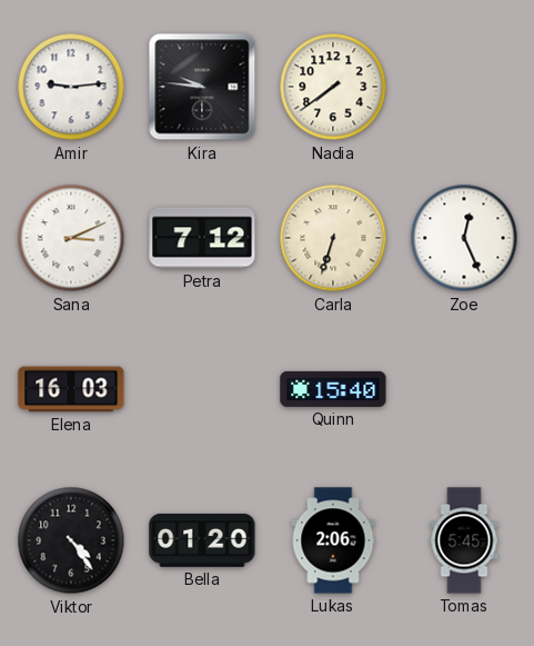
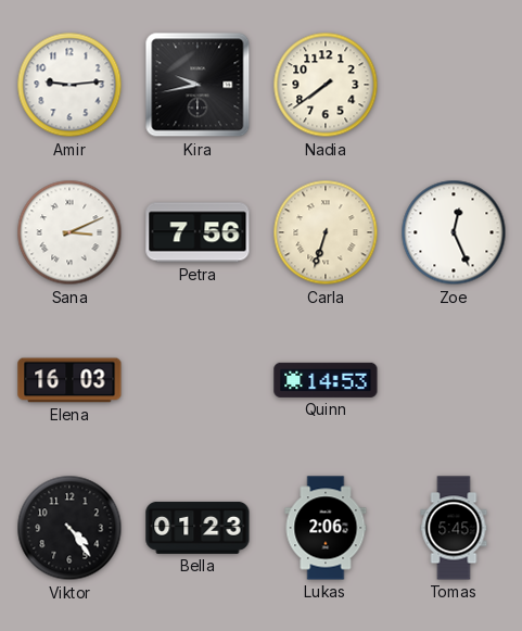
Kira: 9:46 -> 9:43 (198, 85)
Petra: 7:12 -> 7:56 (198, 232)
Quinn: 15:40 -> 14:53 (326, 380)
Bella: 01:20 -> 01:23 (198, 528)
